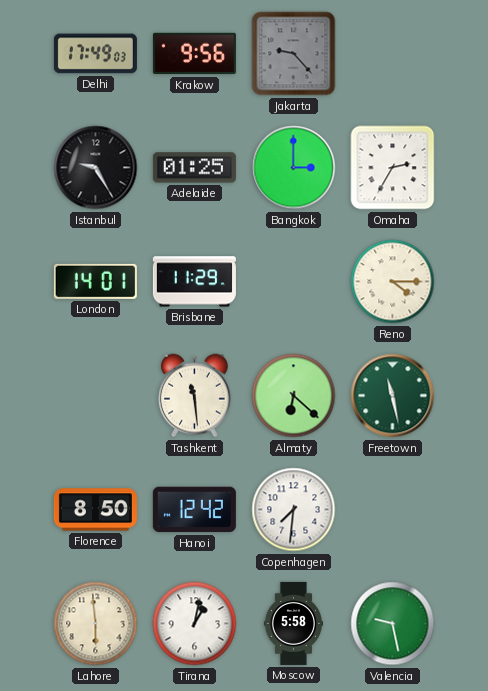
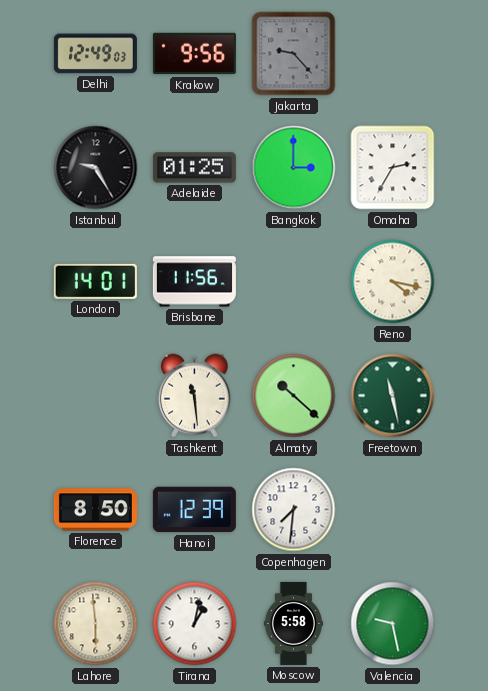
Delhi: 17:49 -> 12:49 (95, 54)
Brisbane: 11:29 -> 11:56 (194, 282)
Reno: 4:15 -> 4:17 (393, 282)
Almaty: 6:22 -> 10:22 (294, 396)
Hanoi: 12:42 -> 12:39 (194, 510)
